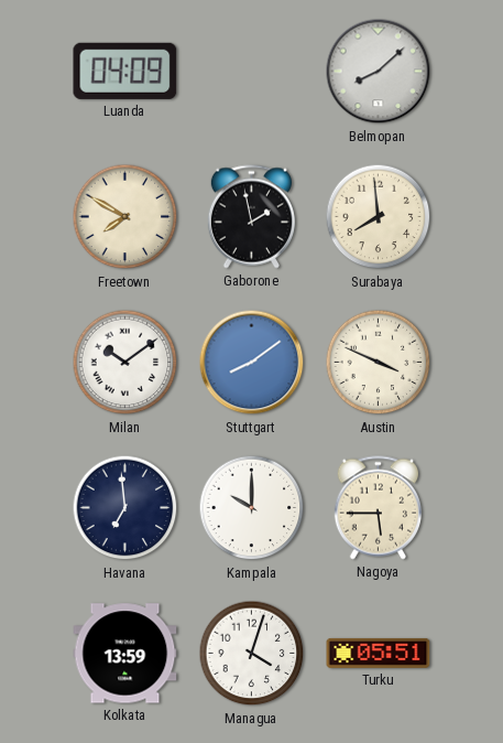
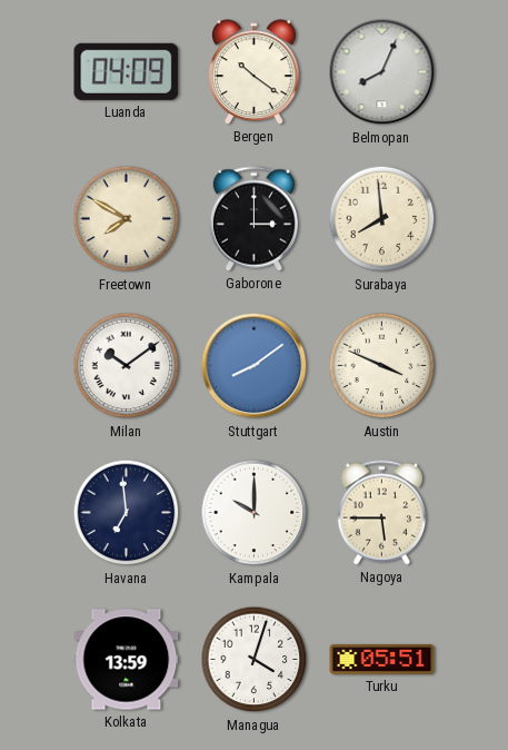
Bergen: none -> 10:21 (255, 72)
Belmopan: 8:08 -> 8:04 (382, 72)
Gaborone: 1:58 -> 3:00 (253, 219)
